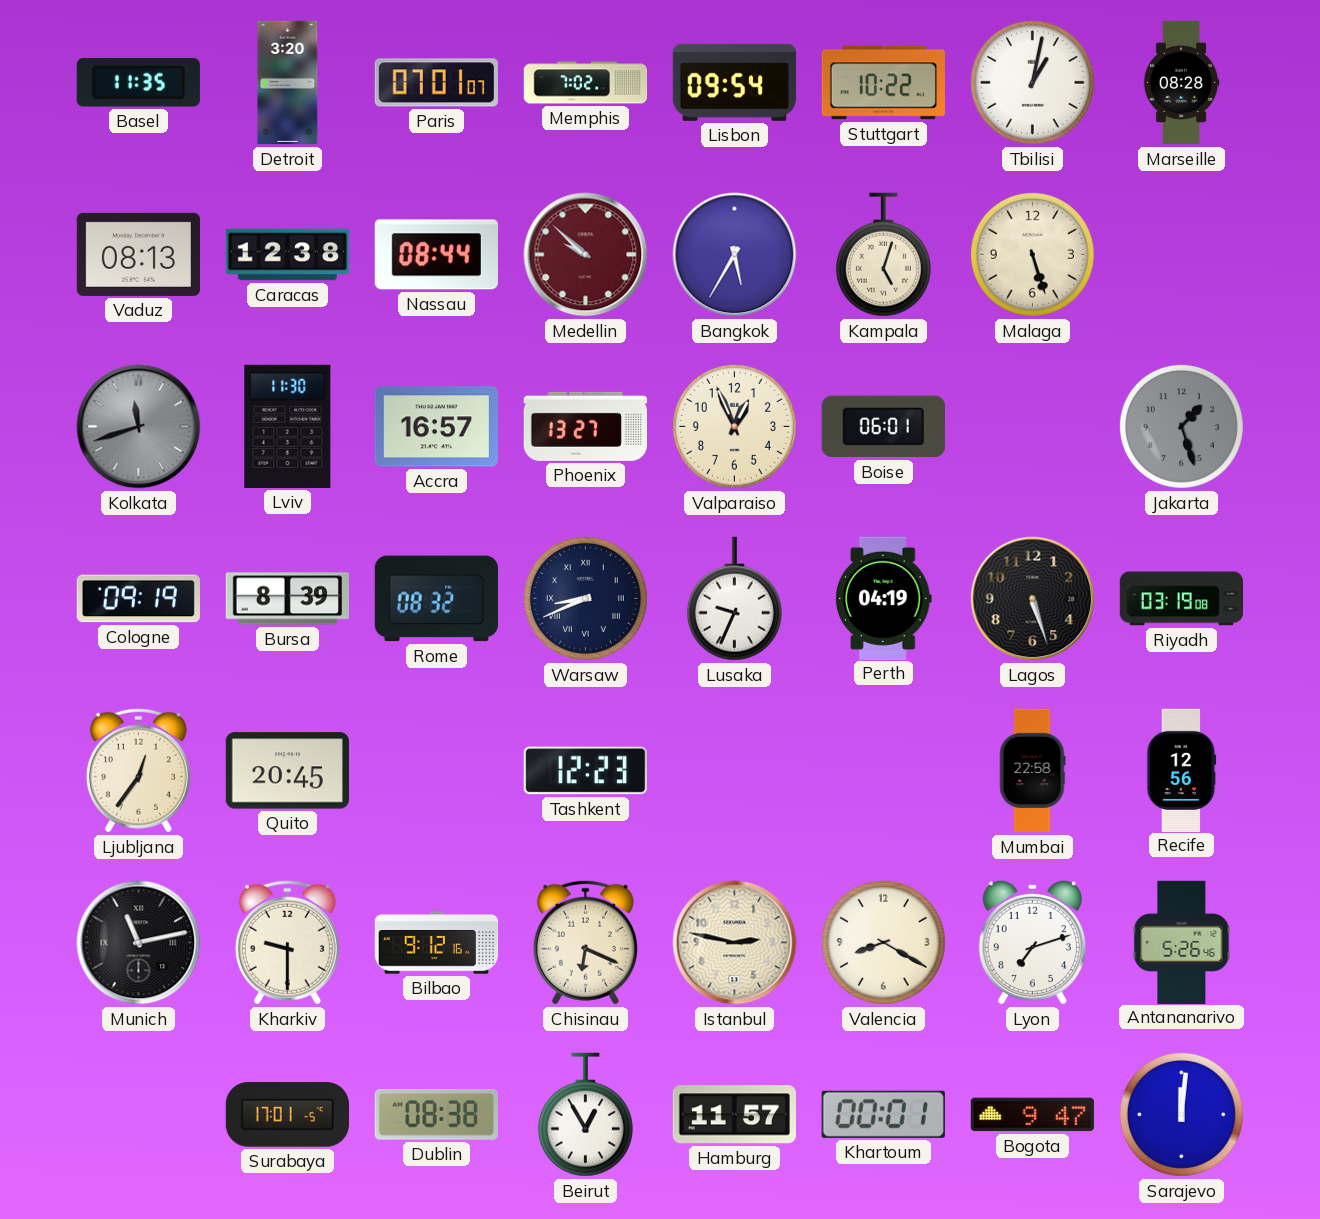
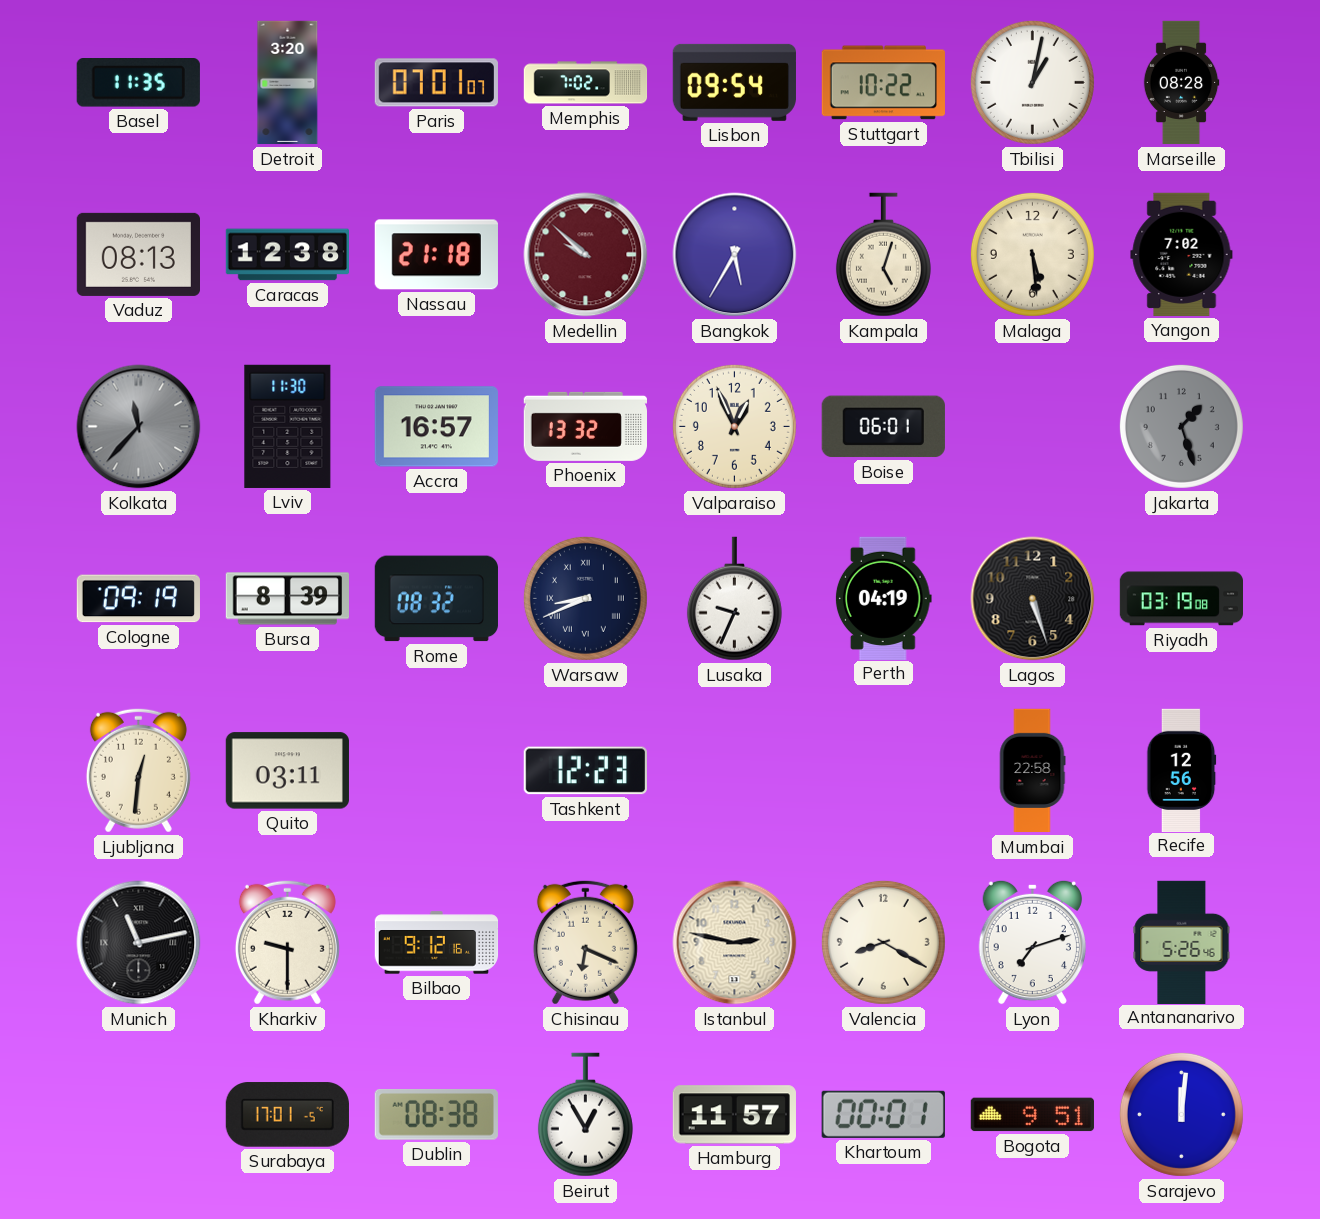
Nassau: 08:44 -> 21:18 (436, 255)
Malaga: 5:27 -> 5:29 (1032, 254)
Yangon: none -> 7:02 (1182, 254)
Kolkata: 11:42 -> 11:37 (139, 427)
Phoenix: 13:27 -> 13:32 (585, 426)
Ljubljana: 12:36 -> 12:31 (138, 770)
Quito: 20:45 -> 03:11 (287, 771)
Bogota: 9:47 -> 9:51 (1032, 1115)
